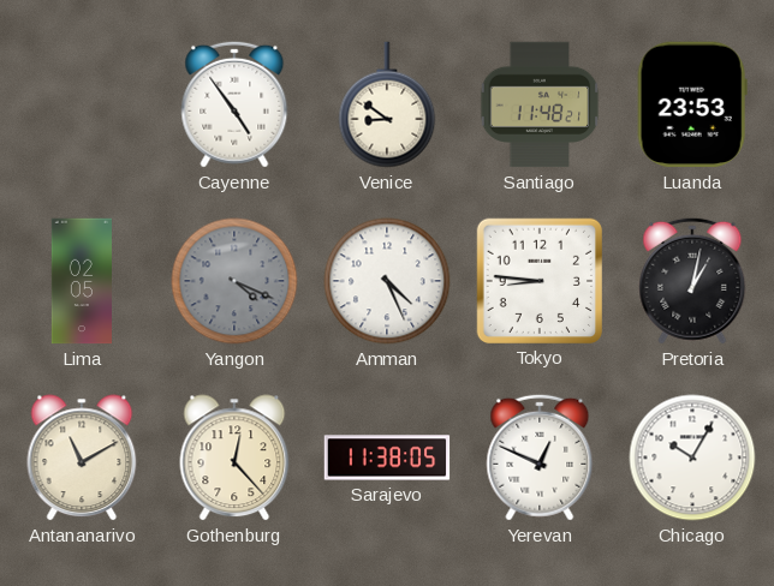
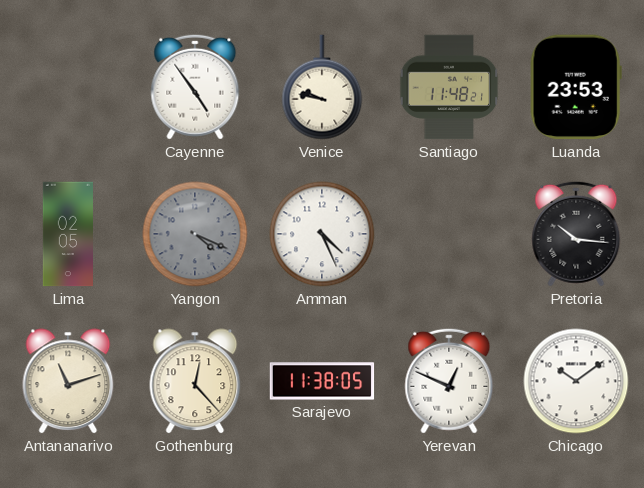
Venice: 8:51 -> 9:47 (322, 87)
Tokyo: 8:46 -> none (538, 280)
Pretoria: 1:02 -> 10:16 (576, 234)
Antananarivo: 11:10 -> 11:12 (68, 381)
Chicago: 10:05 -> 10:09 (576, 381)
